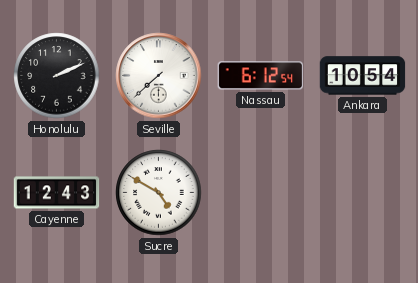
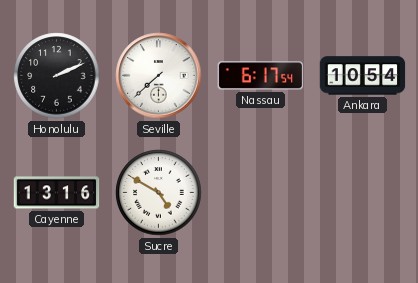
Nassau: 6:12 -> 6:17 (261, 76)
Cayenne: 12:43 -> 13:16 (57, 193)
